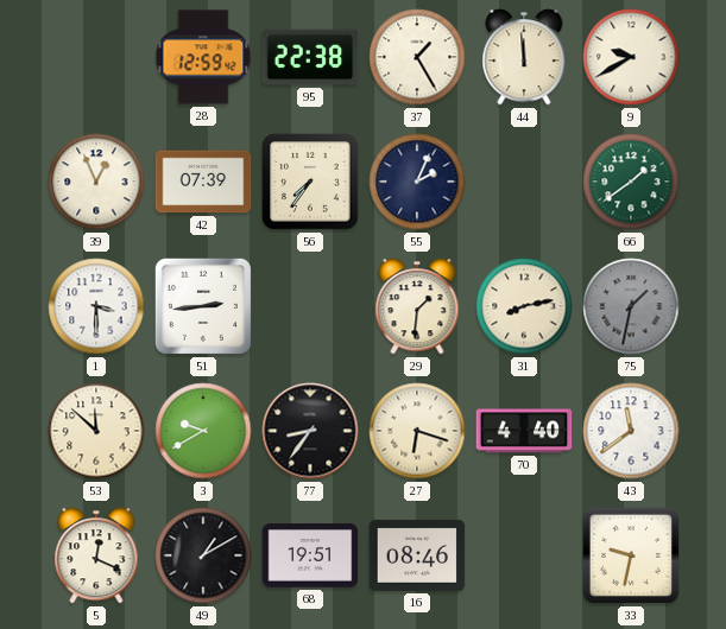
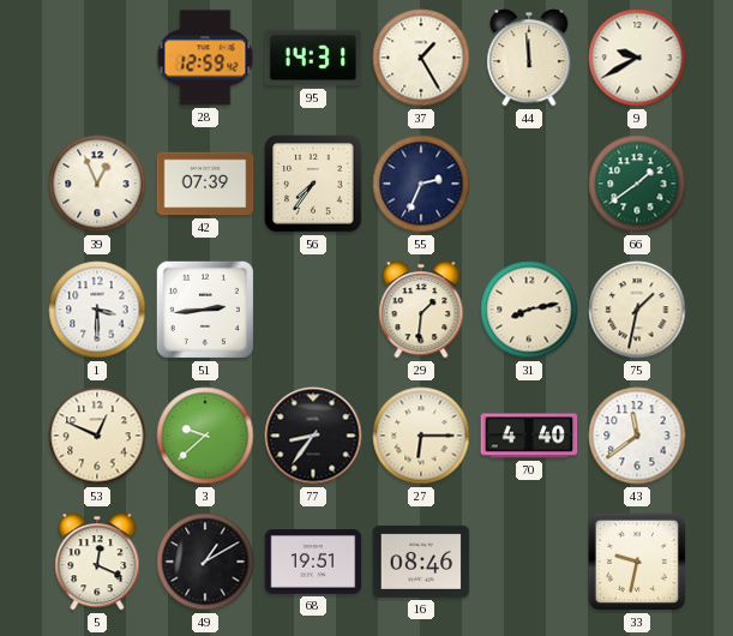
95: 22:38 -> 14:31 (313, 58)
55: 2:04 -> 2:34 (421, 184)
75 dial: grey -> cream (637, 310)
53: 11:52 -> 12:49 (97, 436)
3: 9:40 -> 9:38 (205, 436)
27: 6:18 -> 6:15 (421, 436)
